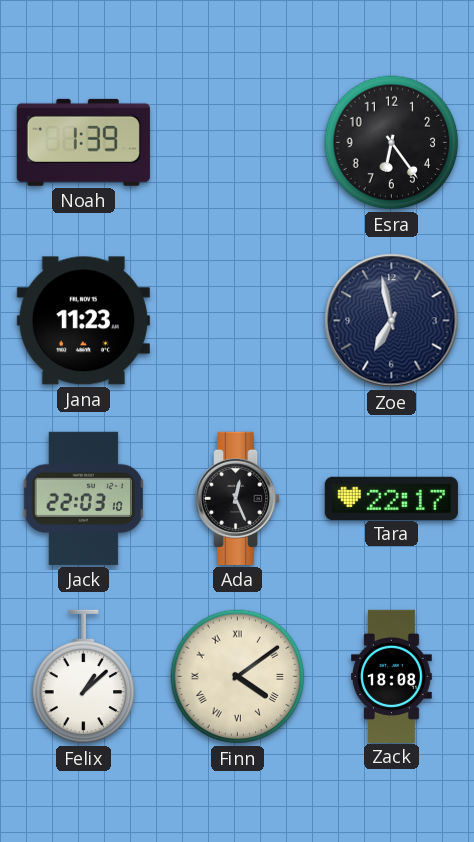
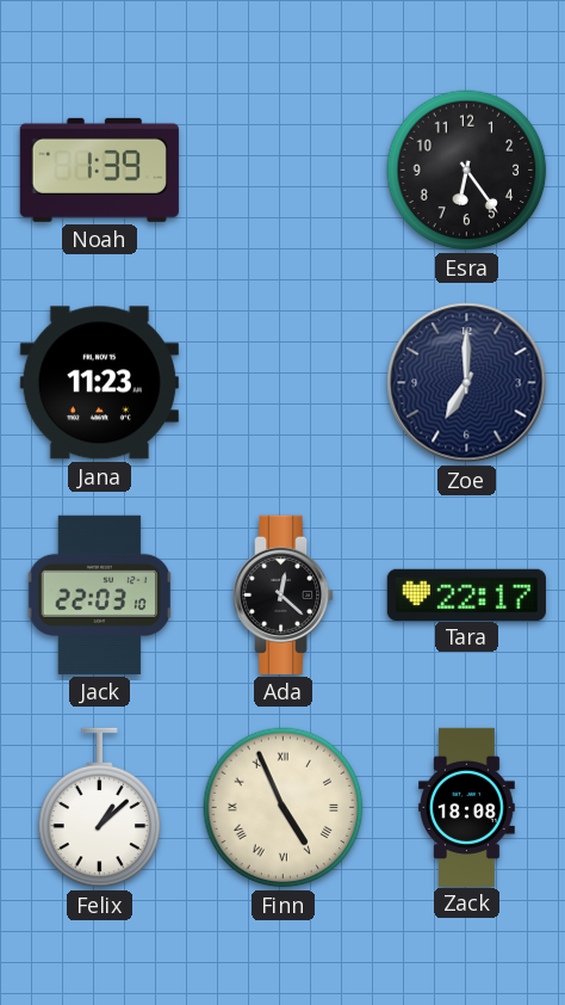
Zoe: 6:58 -> 7:00 (467, 383)
Ada: 12:26 -> 12:22 (285, 594)
Finn: 4:09 -> 4:56 (284, 808)
